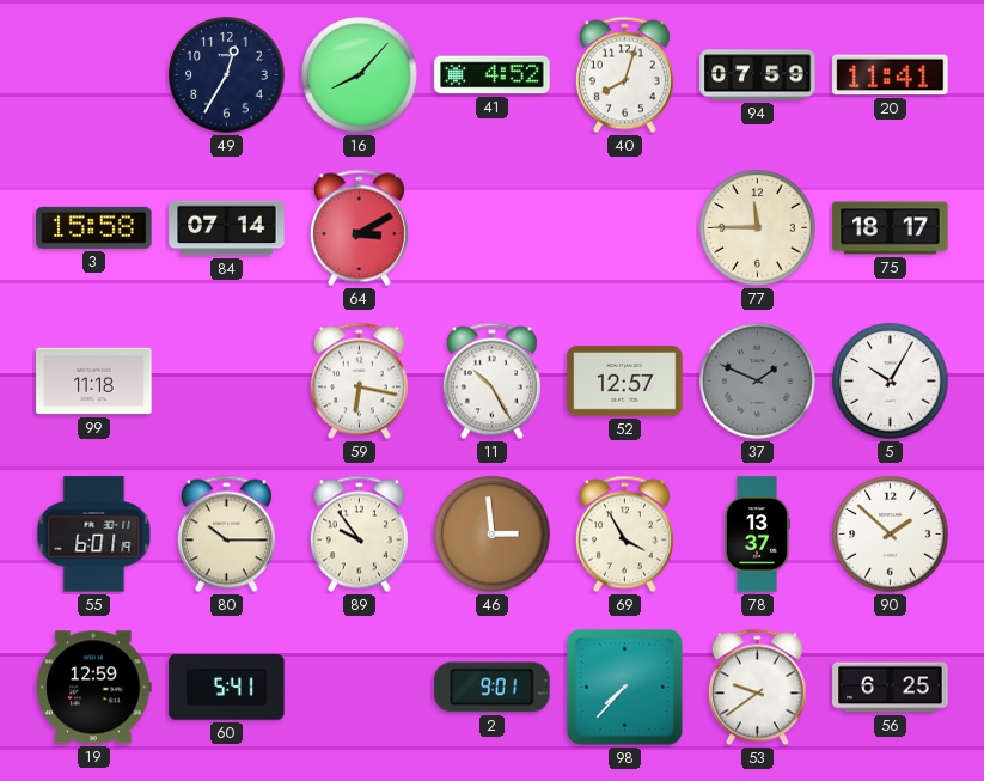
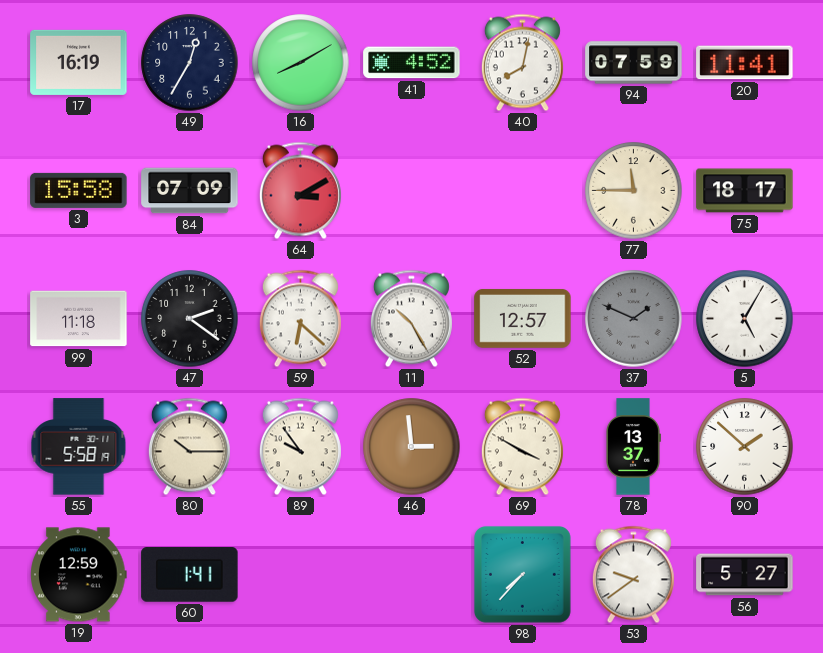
17: none -> 16:19 (79, 62)
16: 8:07 -> 8:10 (301, 63)
40: 8:03 -> 8:02 (522, 63)
84: 07:14 -> 07:09 (190, 191)
47: none -> 2:21 (190, 319)
59: 6:17 -> 6:22 (300, 319)
5: 10:05 -> 5:05 (745, 319)
55: 6:01 -> 5:58 (79, 447)
69: 3:55 -> 3:50 (522, 447)
60: 5:41 -> 1:41 (190, 575)
2: 9:01 -> none (493, 688)
56: 6:25 -> 5:27 (745, 575)
